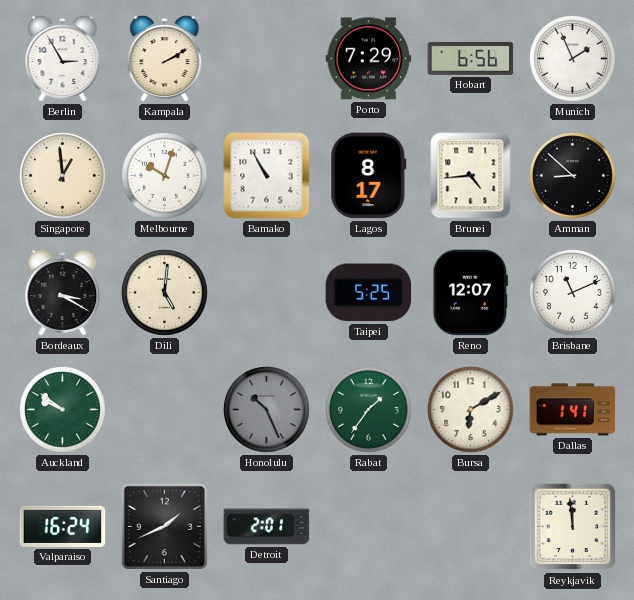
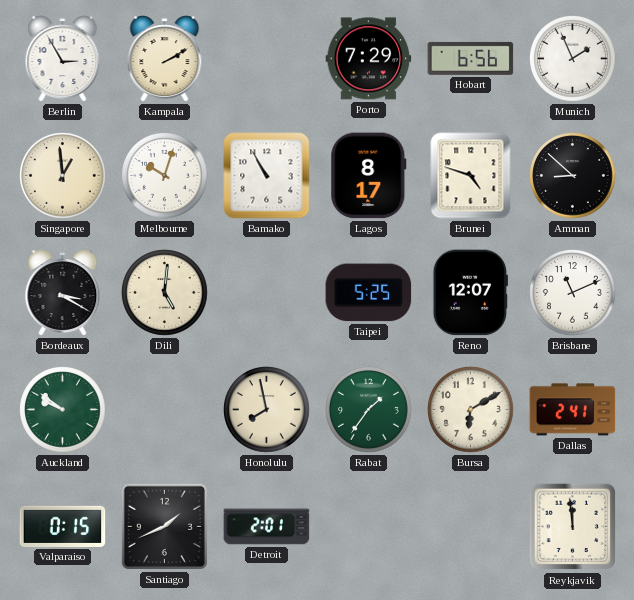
Brunei: 4:44 -> 4:48 (471, 176)
Honolulu: 10:26 -> 7:58 (267, 410)
Honolulu dial: grey -> cream (267, 410)
Dallas: 1:41 -> 2:41 (573, 410)
Valparaiso: 16:24 -> 0:15 (63, 526)
